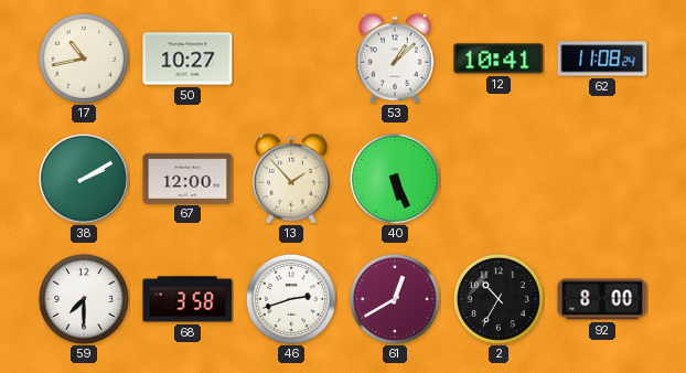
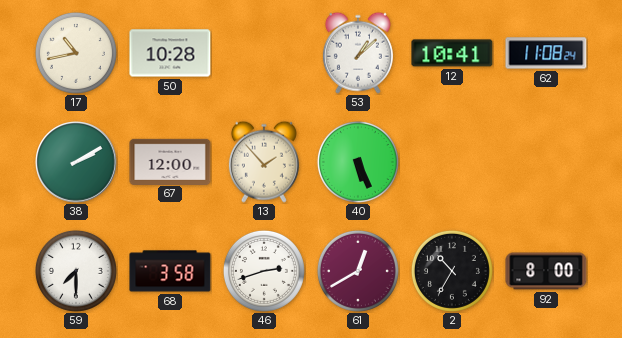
50: 10:27 -> 10:28 (170, 53)
